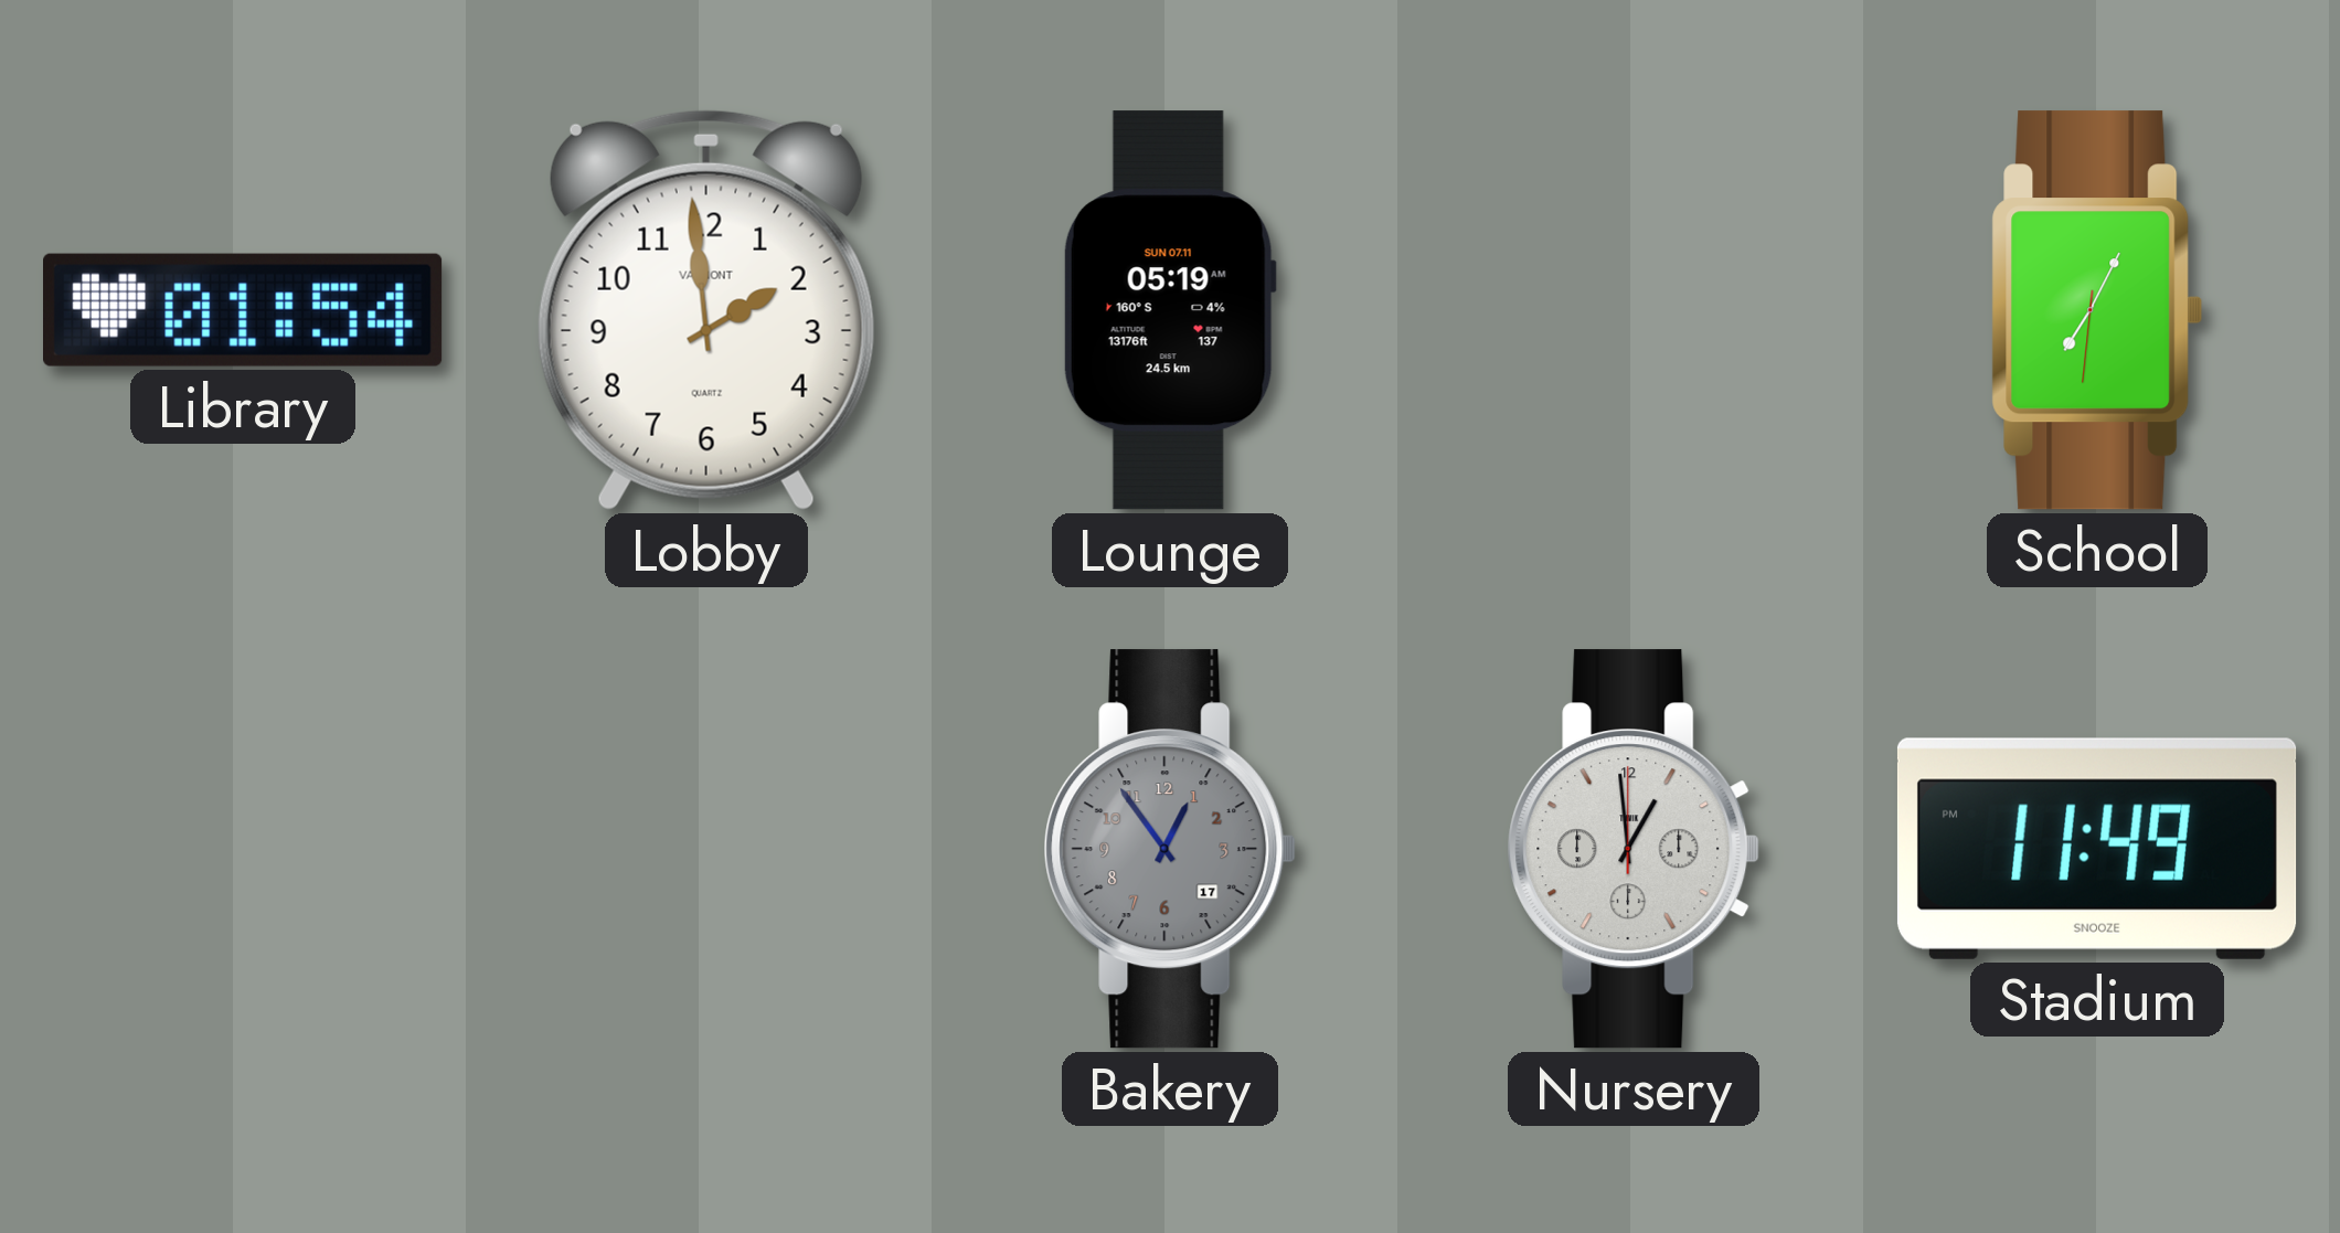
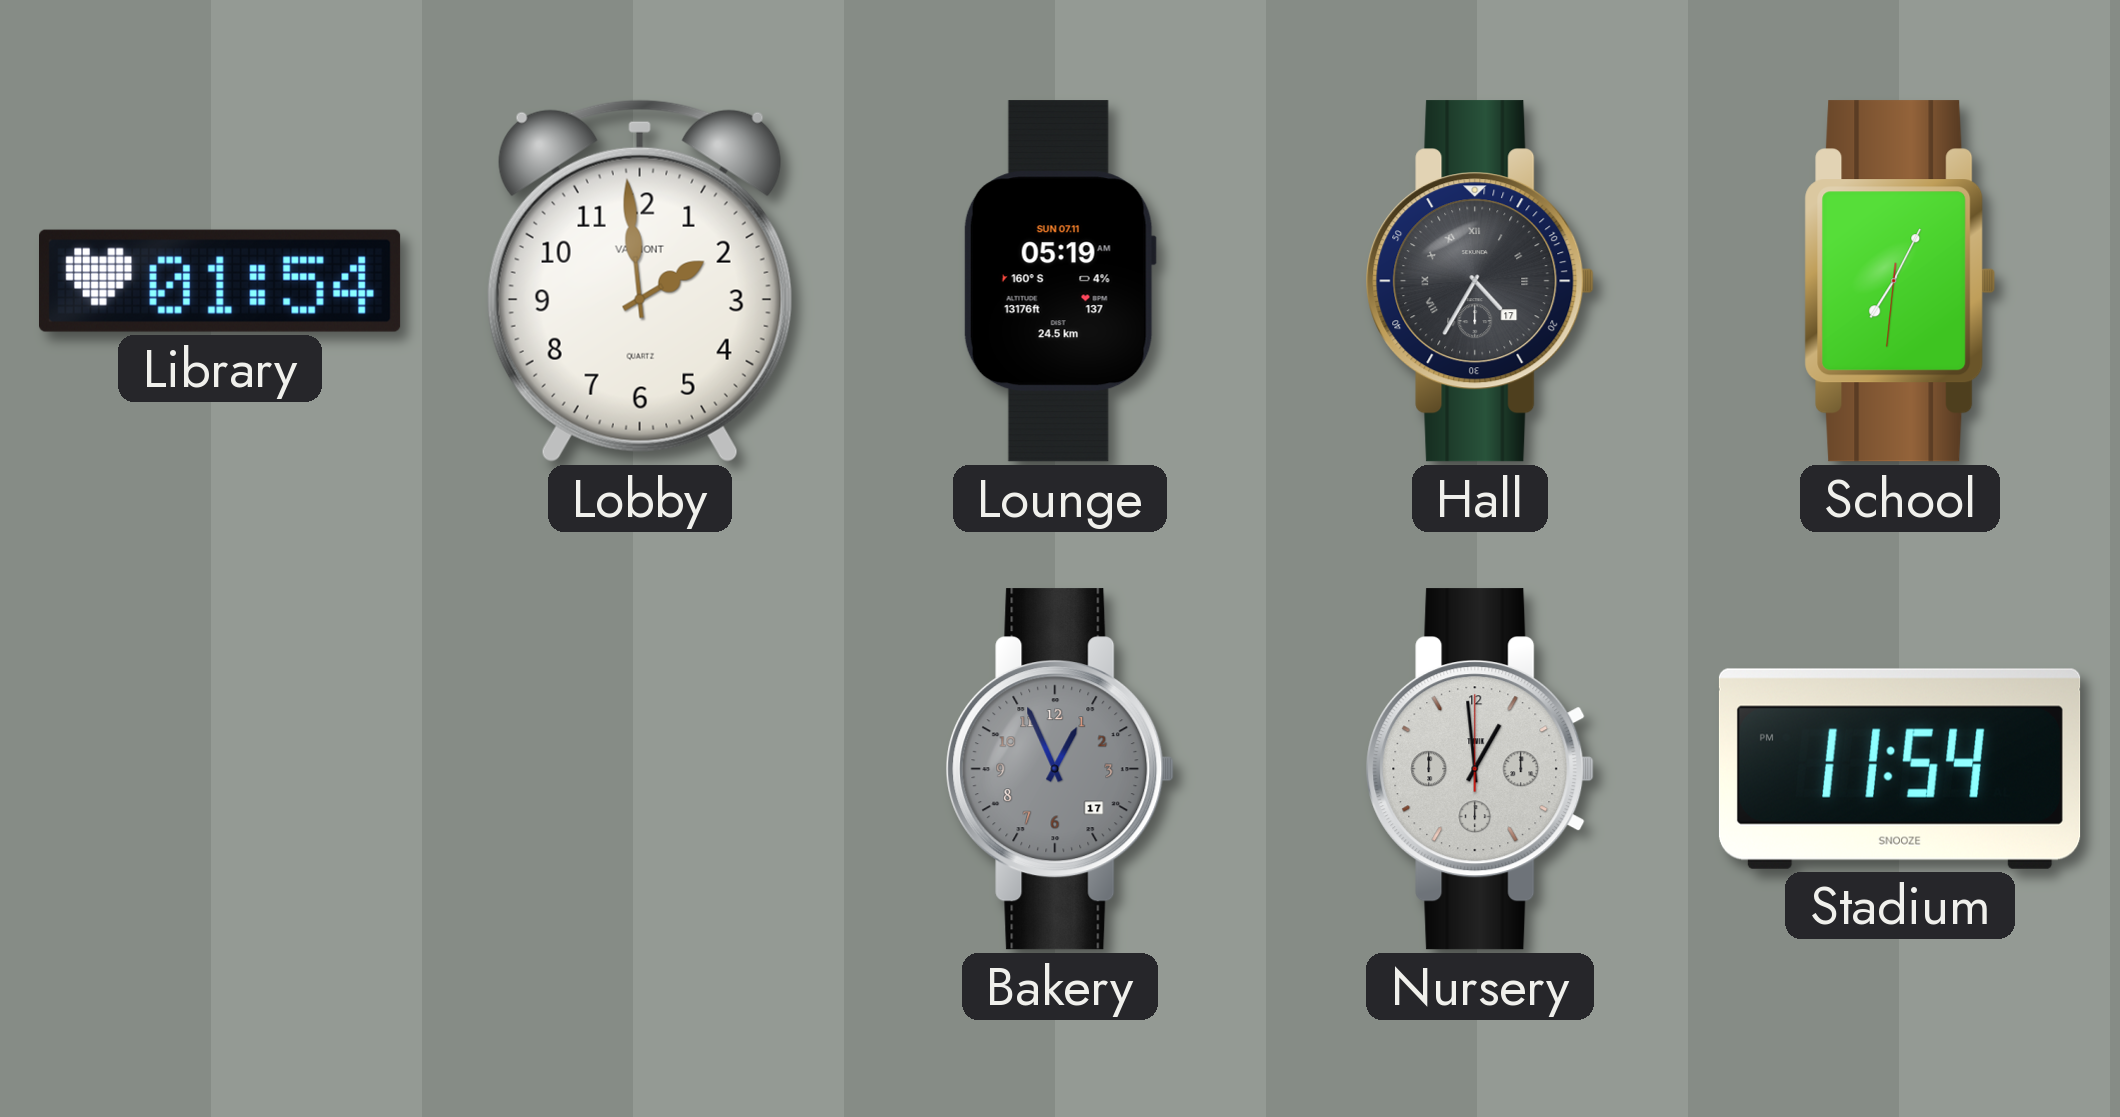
Hall: none -> 4:35 (1480, 281)
Bakery: 12:54 -> 12:56 (1060, 769)
Stadium: 11:49 -> 11:54 (1900, 769)
